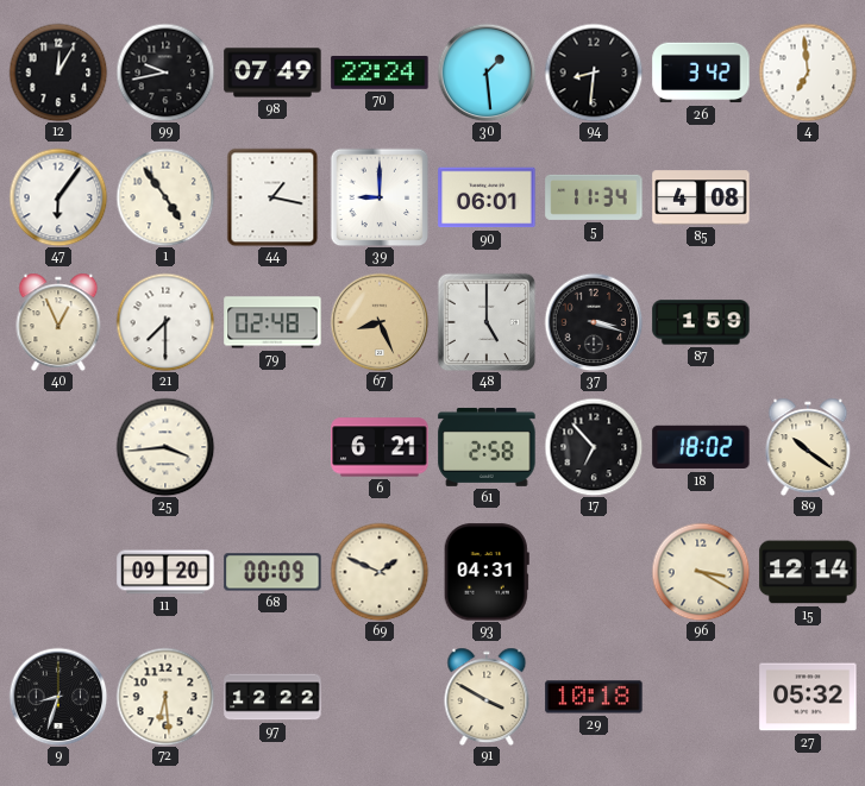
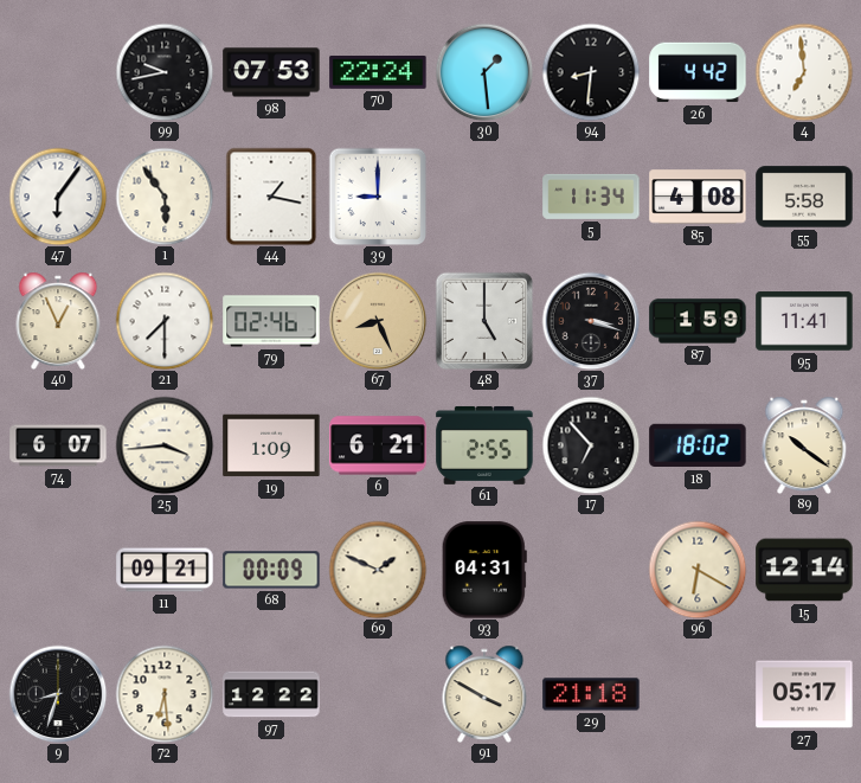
12: 12:05 -> none (58, 73)
98: 07:49 -> 07:53 (271, 72)
26: 3:42 -> 4:42 (698, 72)
1: 4:54 -> 5:54 (165, 197)
90: 06:01 -> none (487, 197)
55: none -> 5:58 (804, 197)
79: 02:48 -> 02:46 (271, 321)
95: none -> 11:41 (804, 321)
74: none -> 6:07 (58, 445)
19: none -> 1:09 (271, 445)
61: 2:58 -> 2:55 (484, 445)
11: 09:20 -> 09:21 (165, 570)
96: 3:20 -> 6:20 (698, 570)
29: 10:18 -> 21:18 (591, 694)
27: 05:32 -> 05:17 (804, 694)
